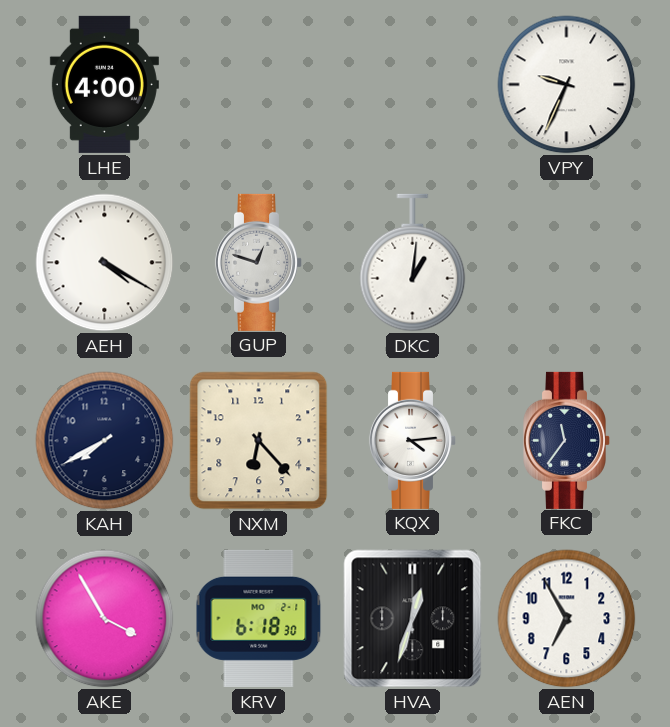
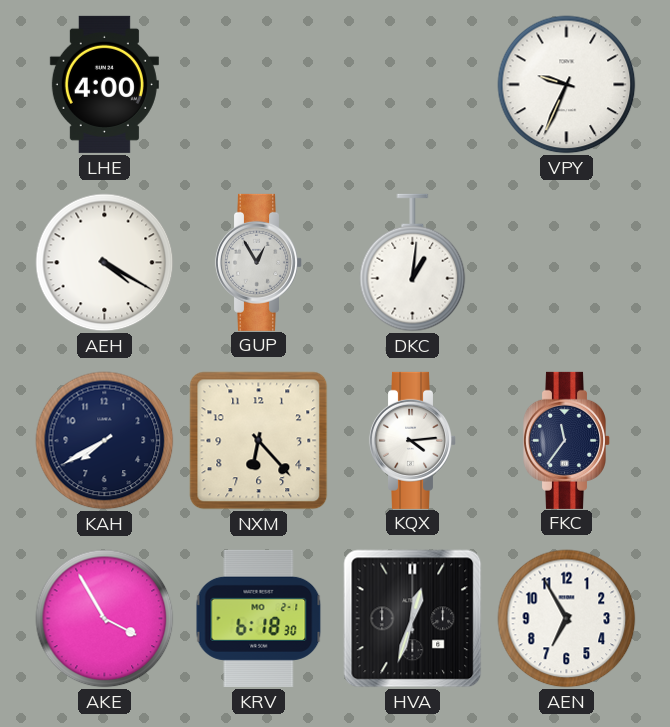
GUP: 12:48 -> 12:55 (258, 262)
